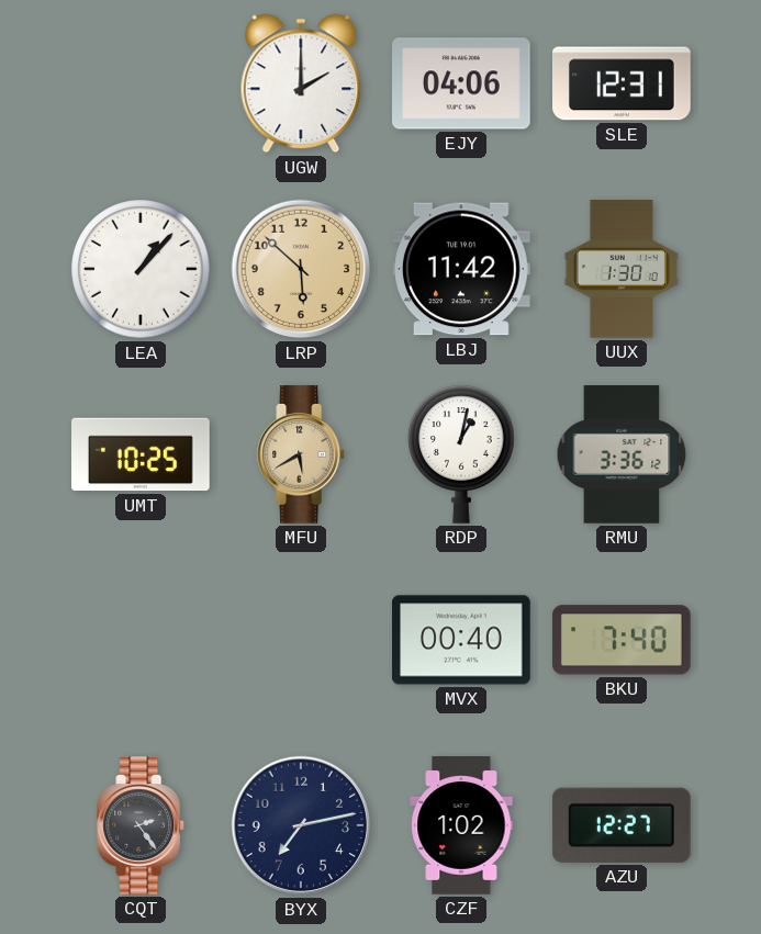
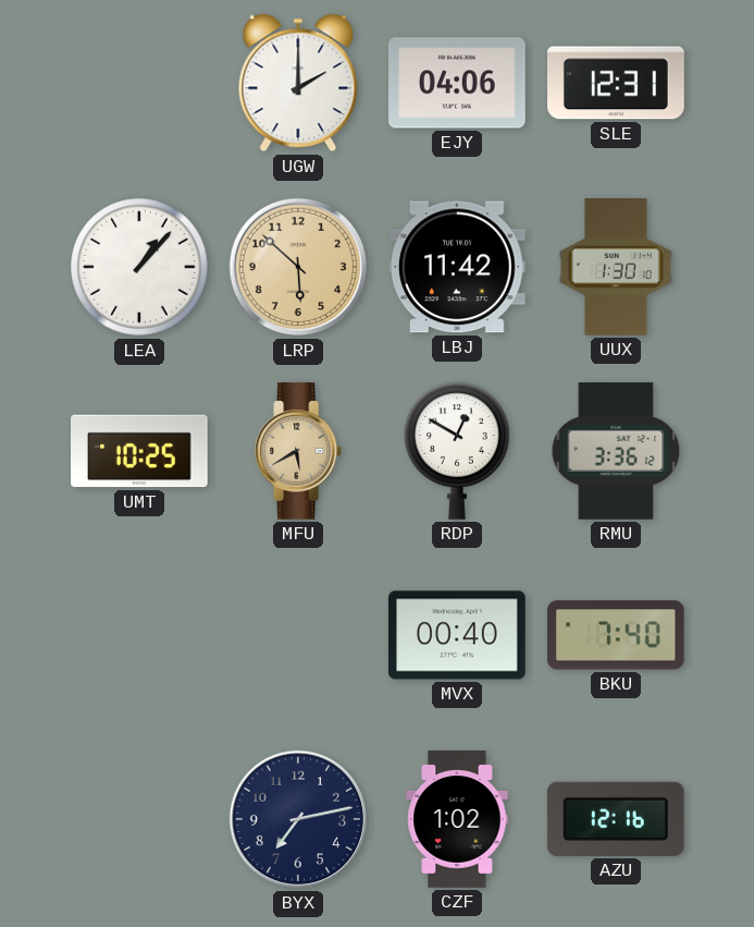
RDP: 1:02 -> 12:50 (457, 451)
CQT: 2:24 -> none (142, 825)
AZU: 12:27 -> 12:16 (616, 819)
